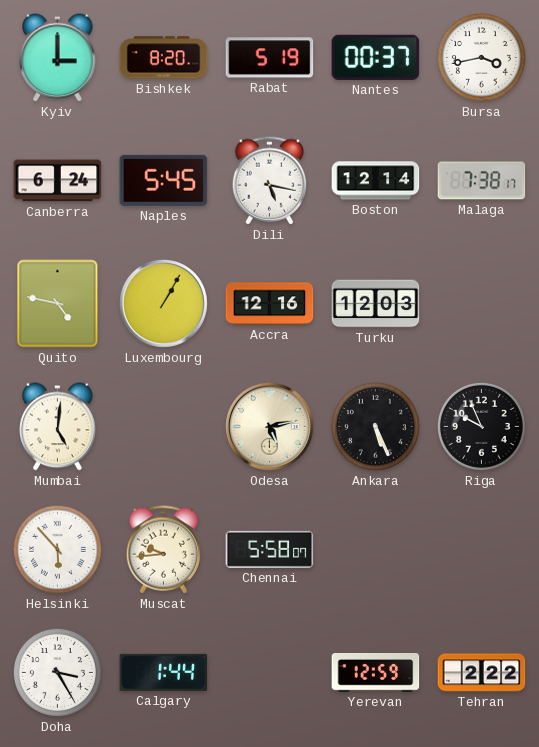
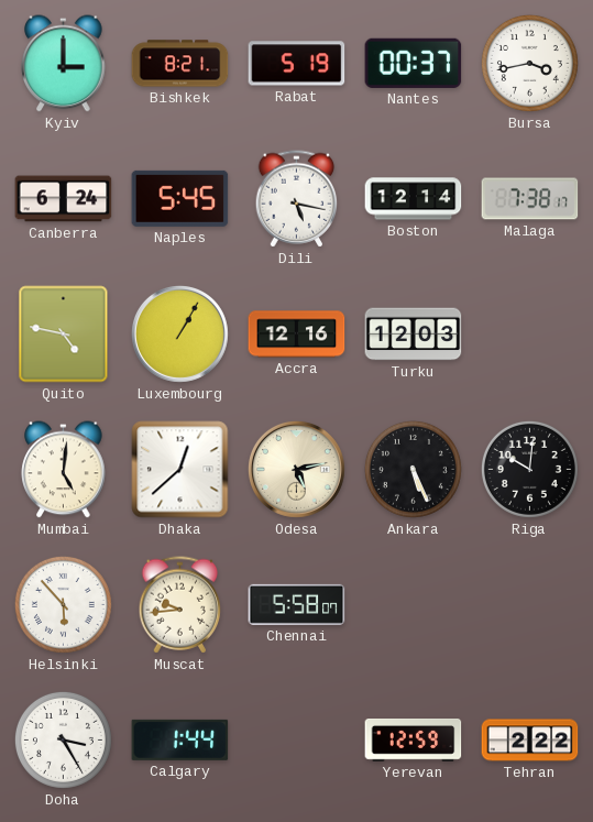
Bishkek: 8:20 -> 8:21 (180, 64)
Dhaka: none -> 12:38 (180, 470)
Riga: 9:56 -> 10:01 (529, 469)
